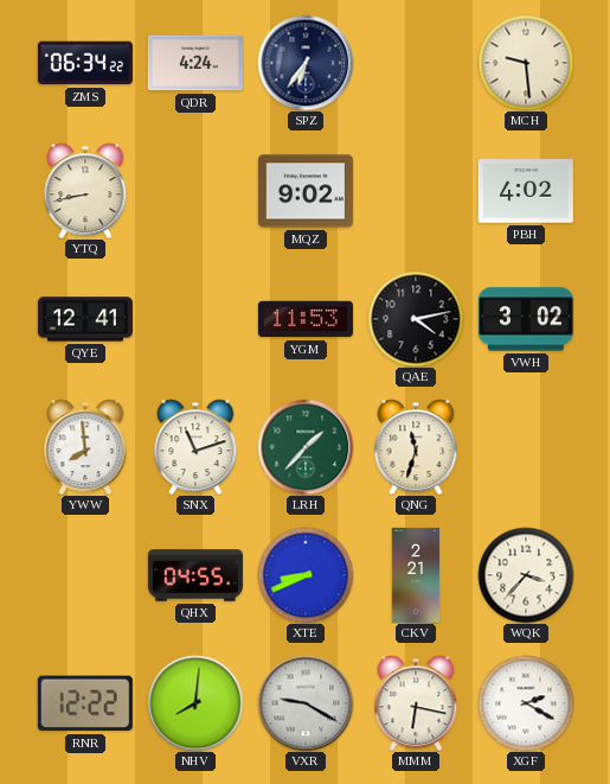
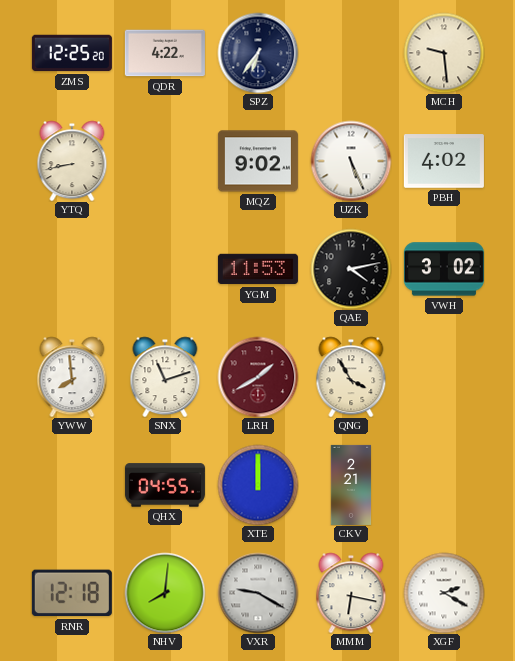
ZMS: 06:34 -> 12:25 (72, 53)
QDR: 4:24 -> 4:22 (165, 53)
UZK: none -> 5:26 (351, 161)
QYE: 12:41 -> none (85, 319)
LRH: 1:37 -> 1:40 (258, 377)
LRH dial: green -> burgundy (258, 377)
QNG: 11:33 -> 3:55 (351, 377)
XTE: 8:41 -> 12:00 (258, 485)
WQK: 3:37 -> none (526, 575)
RNR: 12:22 -> 12:18 (72, 593)
